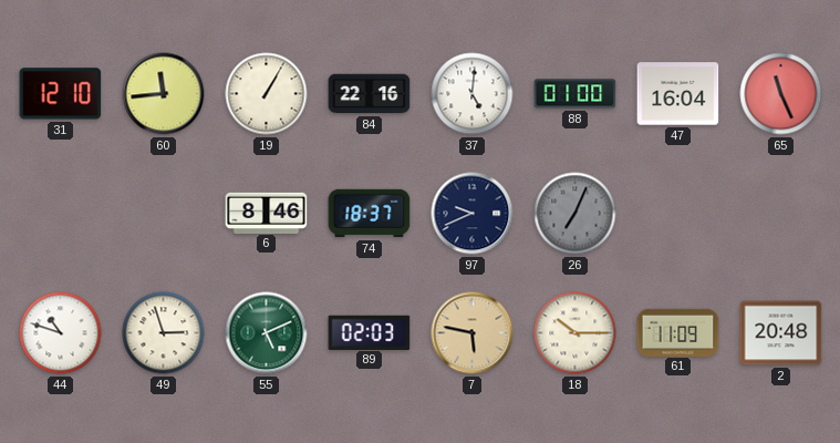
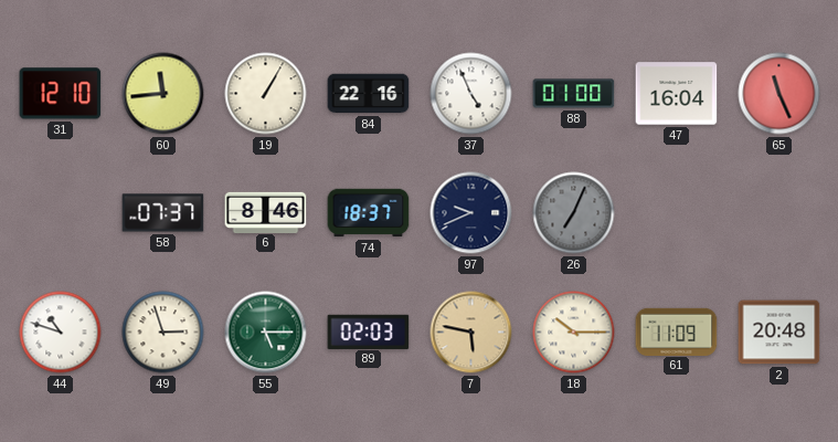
37: 5:01 -> 4:56 (471, 94)
58: none -> 07:37 (163, 213)
55: 5:11 -> 5:15 (266, 333)
